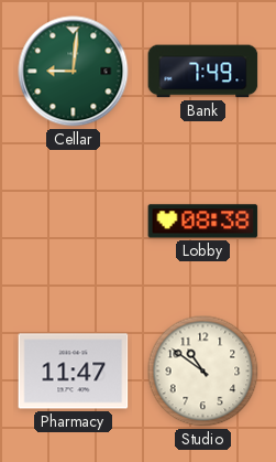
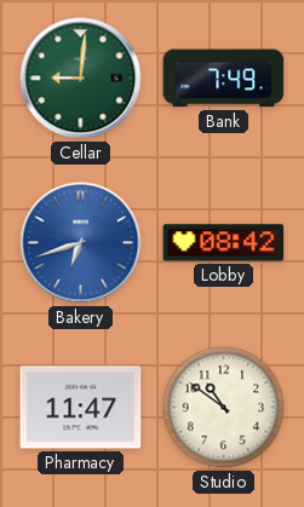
Bakery: none -> 6:42 (81, 243)
Lobby: 08:38 -> 08:42 (224, 243)
